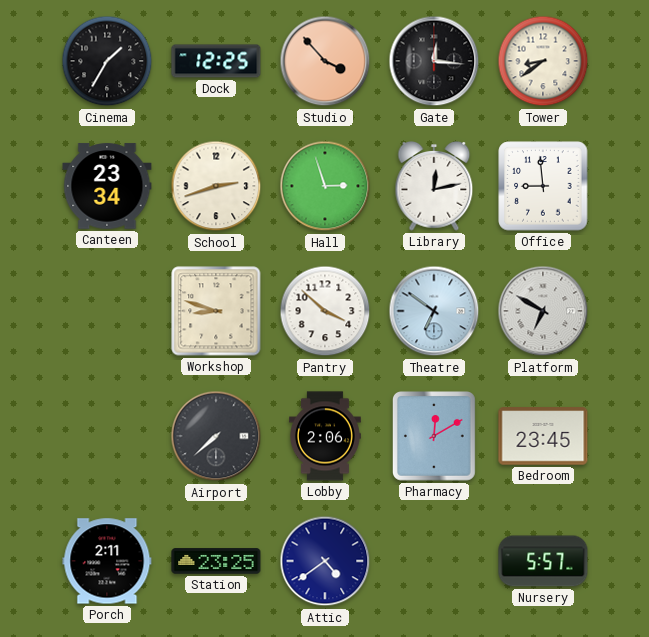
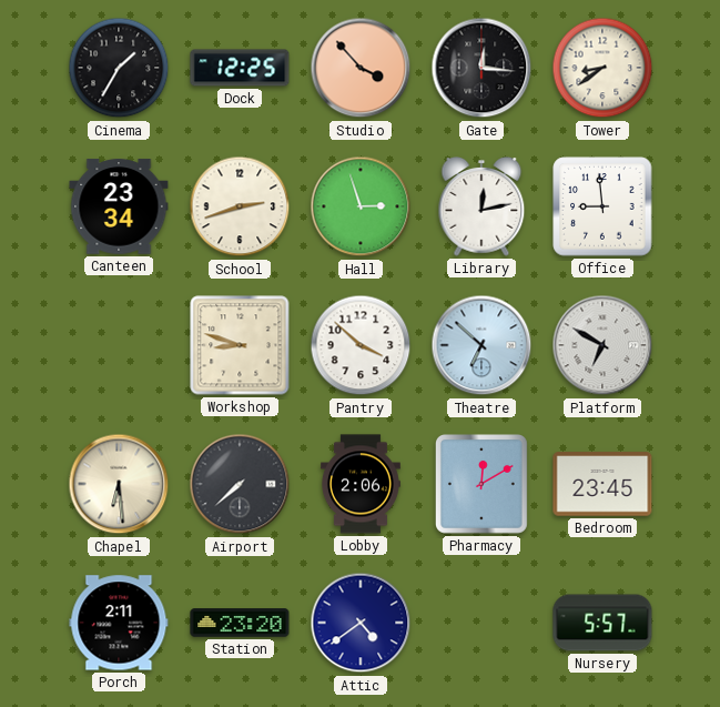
Theatre: 6:51 -> 6:52 (481, 345)
Chapel: none -> 6:29 (119, 484)
Station: 23:25 -> 23:20 (240, 623)
